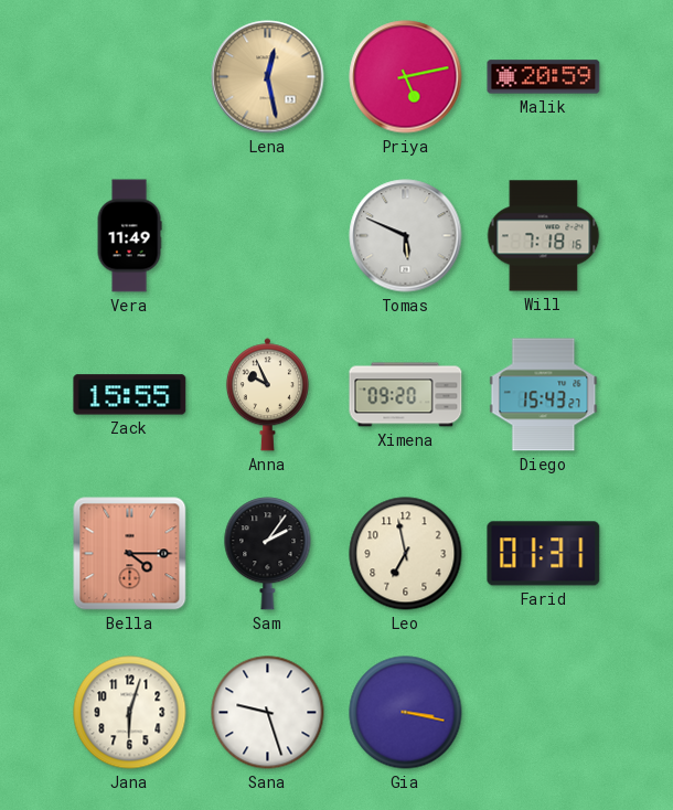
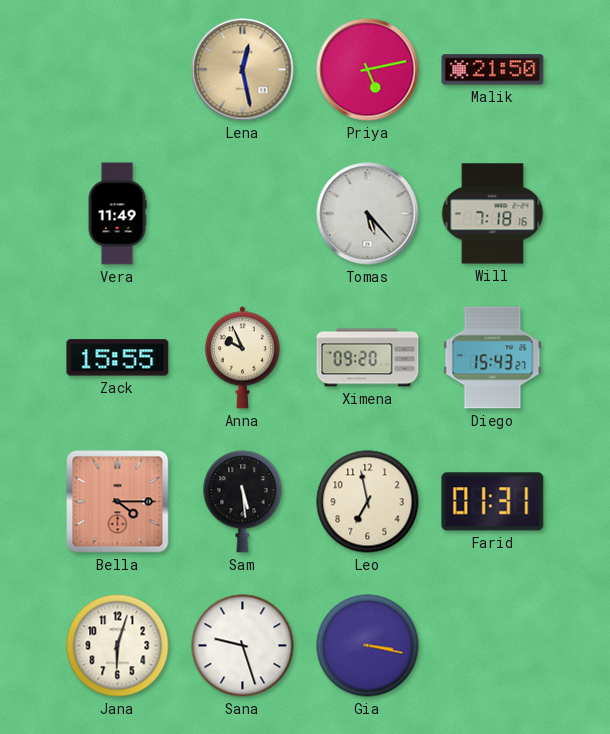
Malik: 20:59 -> 21:50 (493, 70)
Tomas: 5:49 -> 5:23 (368, 214)
Sam: 2:06 -> 5:29 (243, 502)
